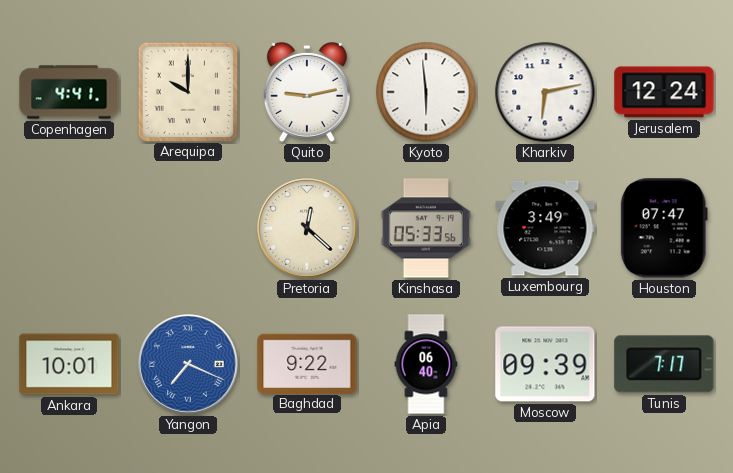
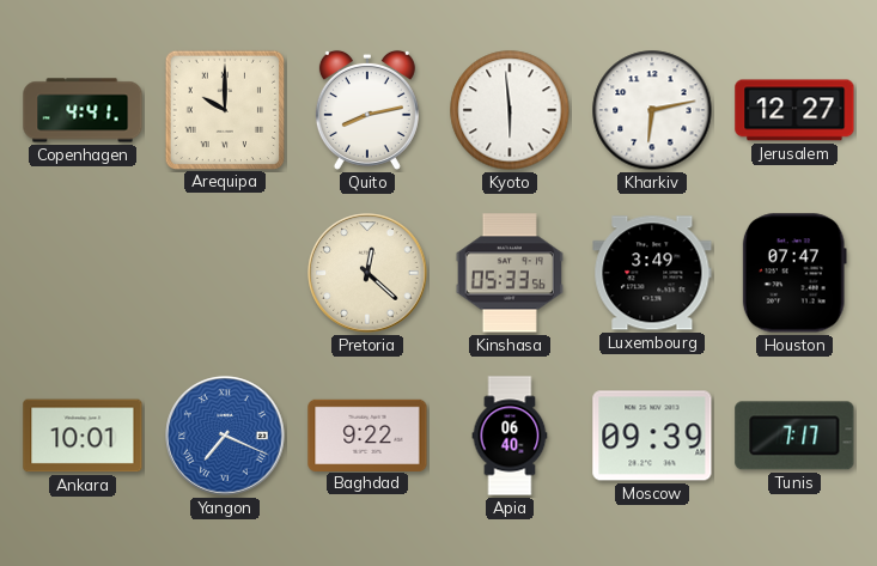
Quito: 9:13 -> 8:13 (367, 110)
Jerusalem: 12:24 -> 12:27 (794, 110)
